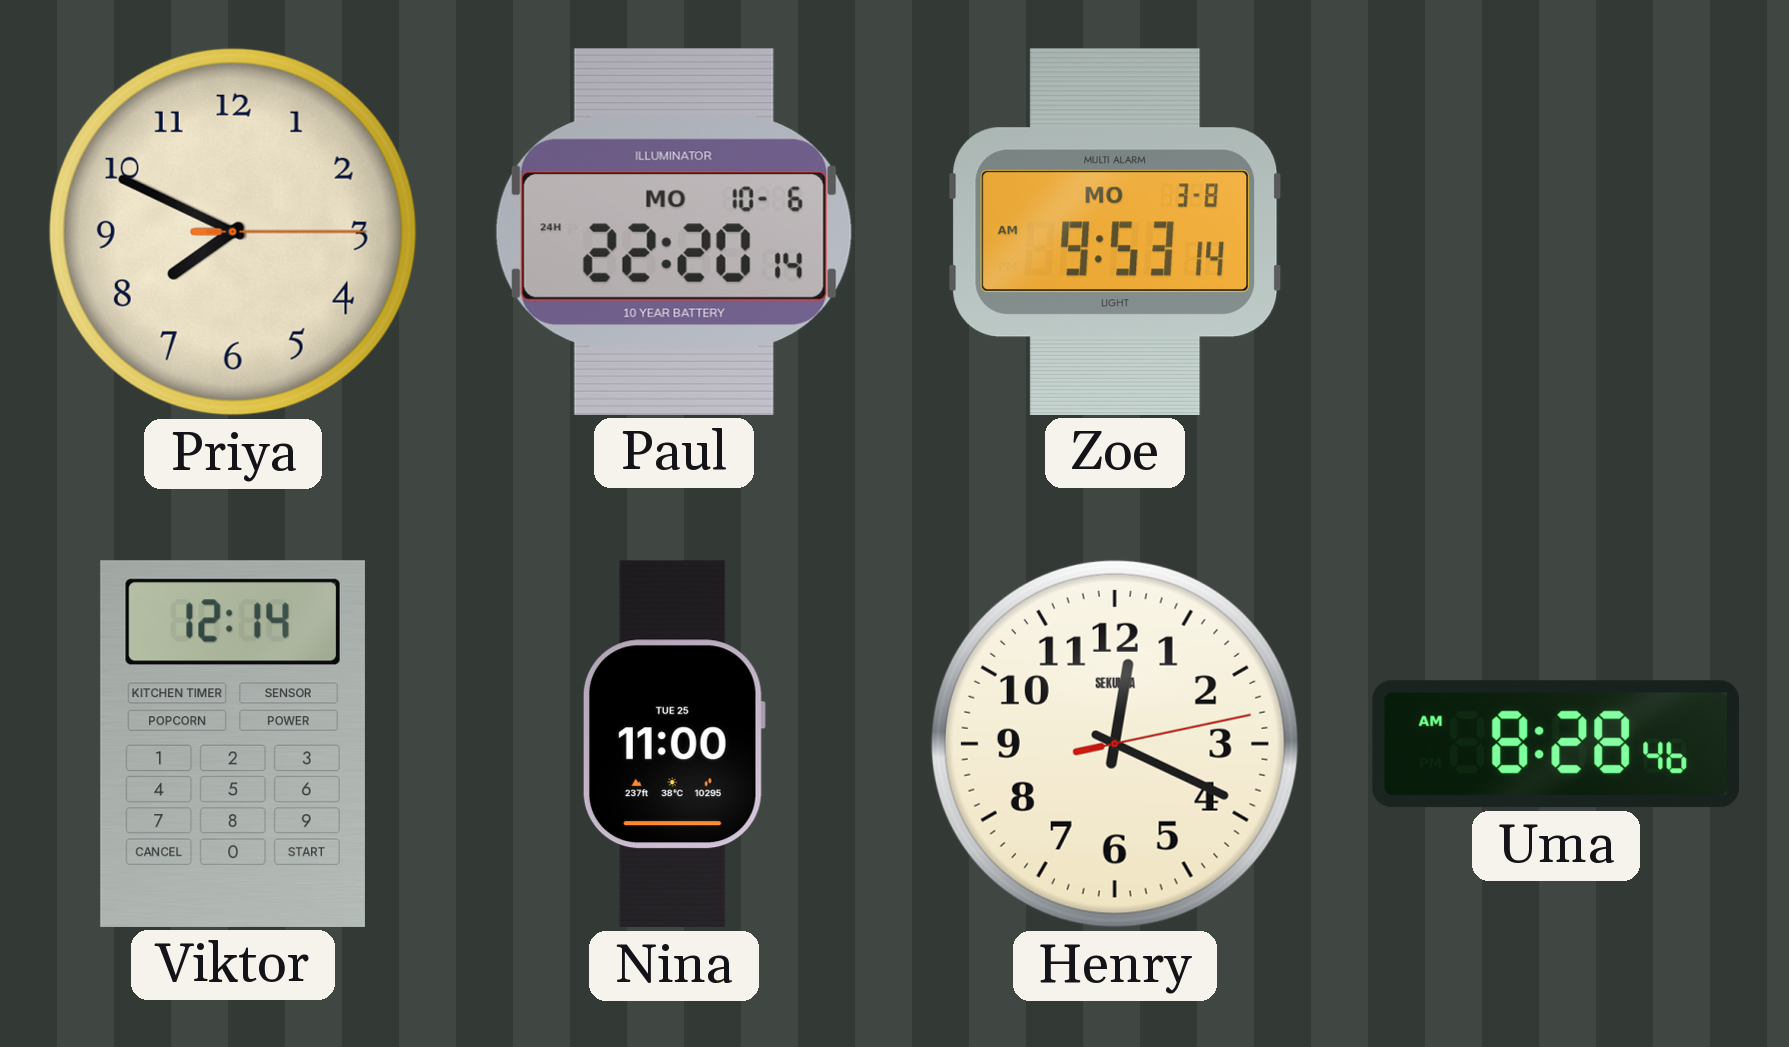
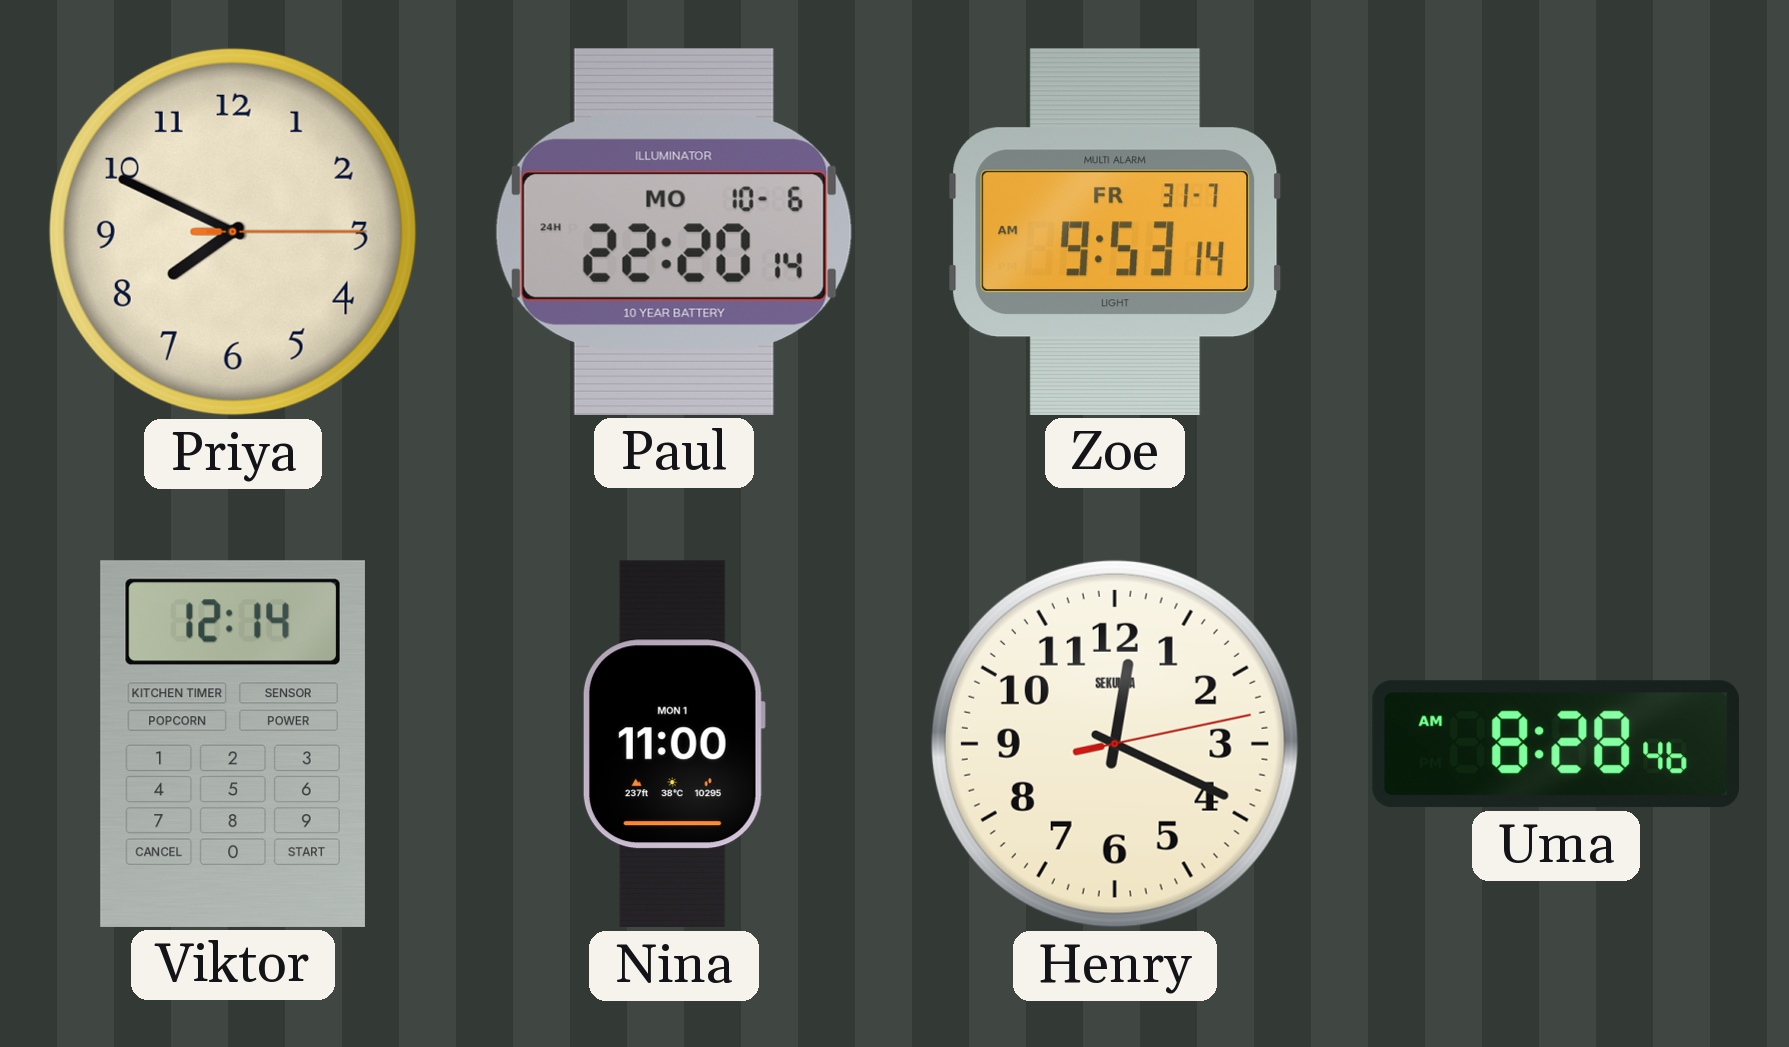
Zoe date: MO 3-8 -> FR 31-7 (1115, 232)
Nina date: TUE 25 -> MON 1 (673, 744)
